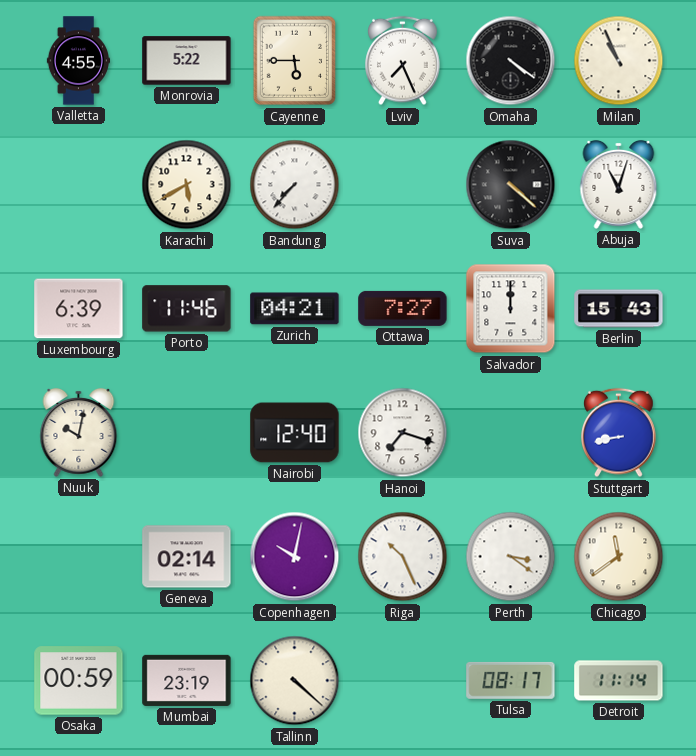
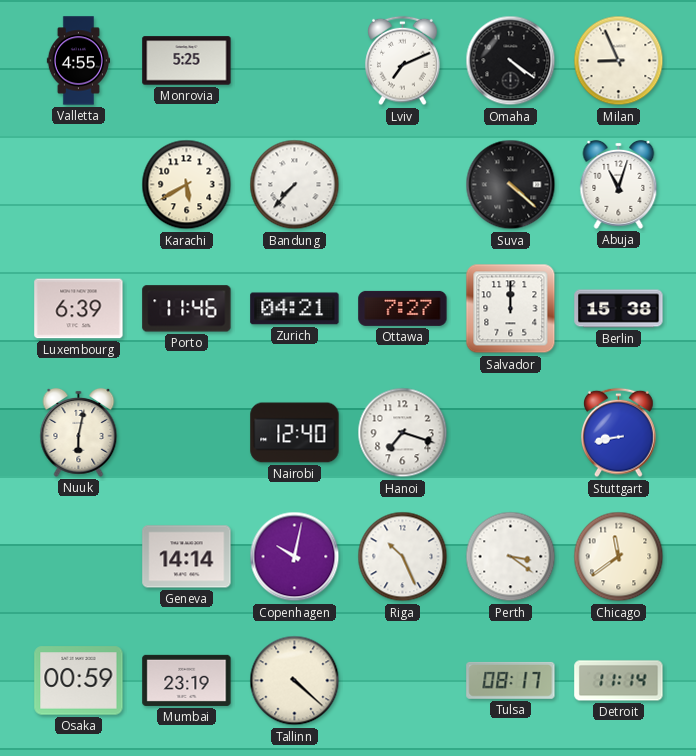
Monrovia: 5:22 -> 5:25 (187, 61)
Cayenne: 5:45 -> none (295, 61)
Lviv: 7:26 -> 7:11 (403, 61)
Milan: 10:56 -> 8:56 (619, 61)
Berlin: 15:43 -> 15:38 (619, 309)
Nuuk: 10:02 -> 6:02 (79, 432)
Geneva: 02:14 -> 14:14 (187, 557)
